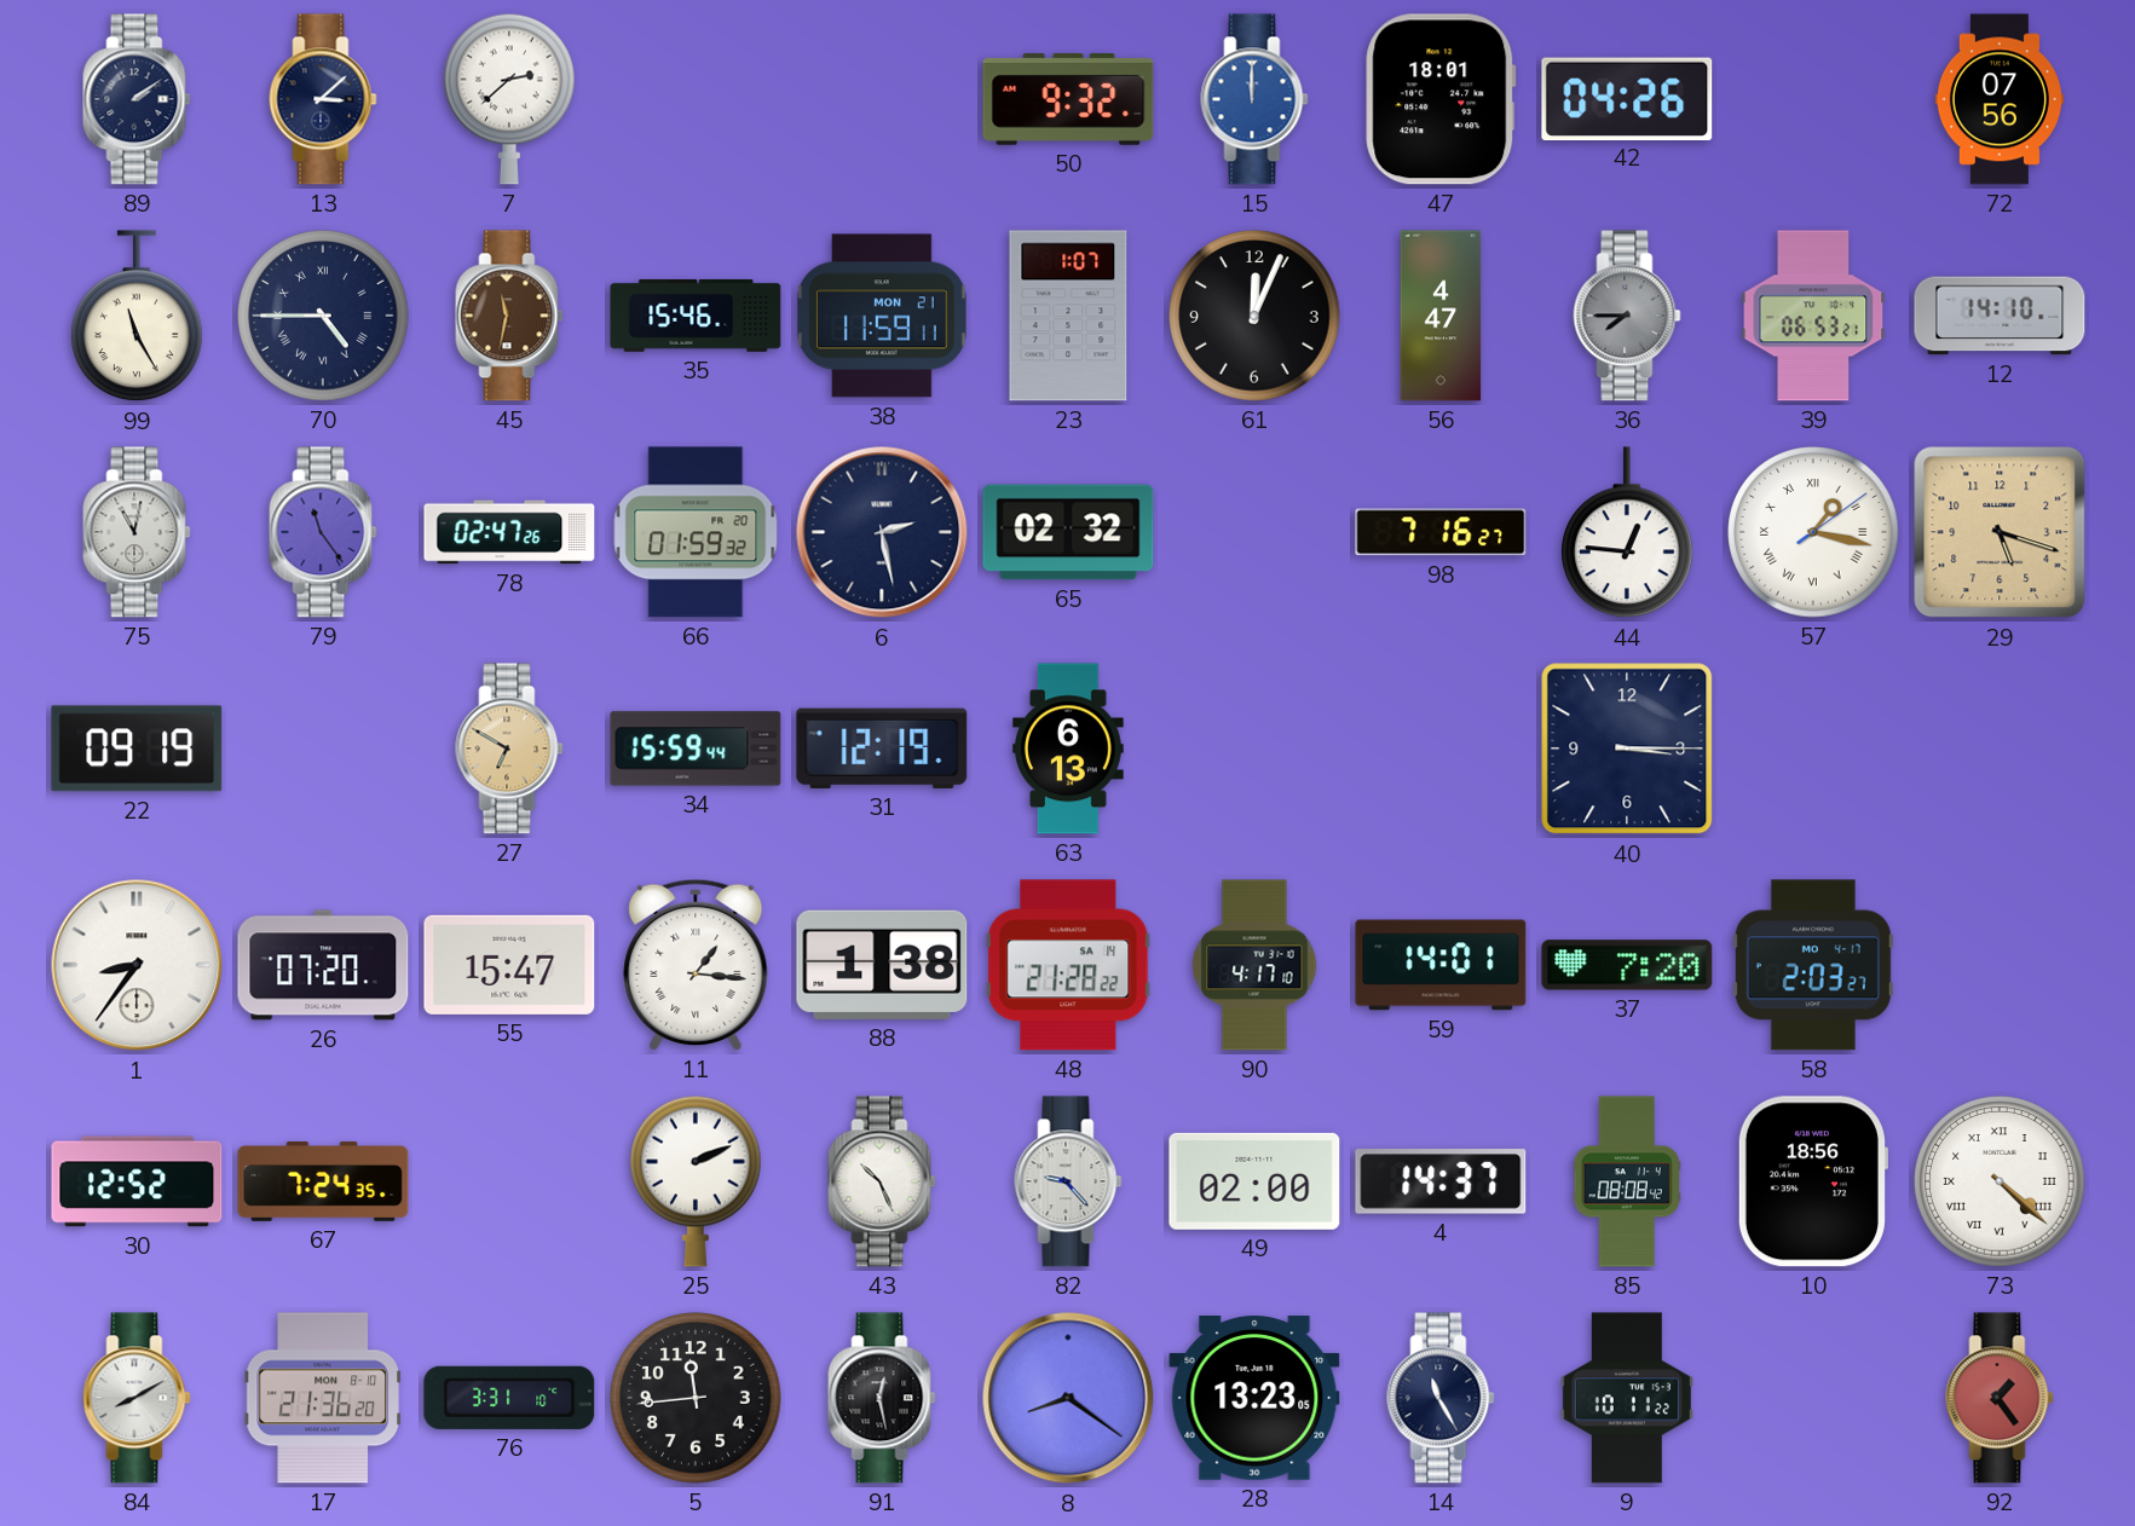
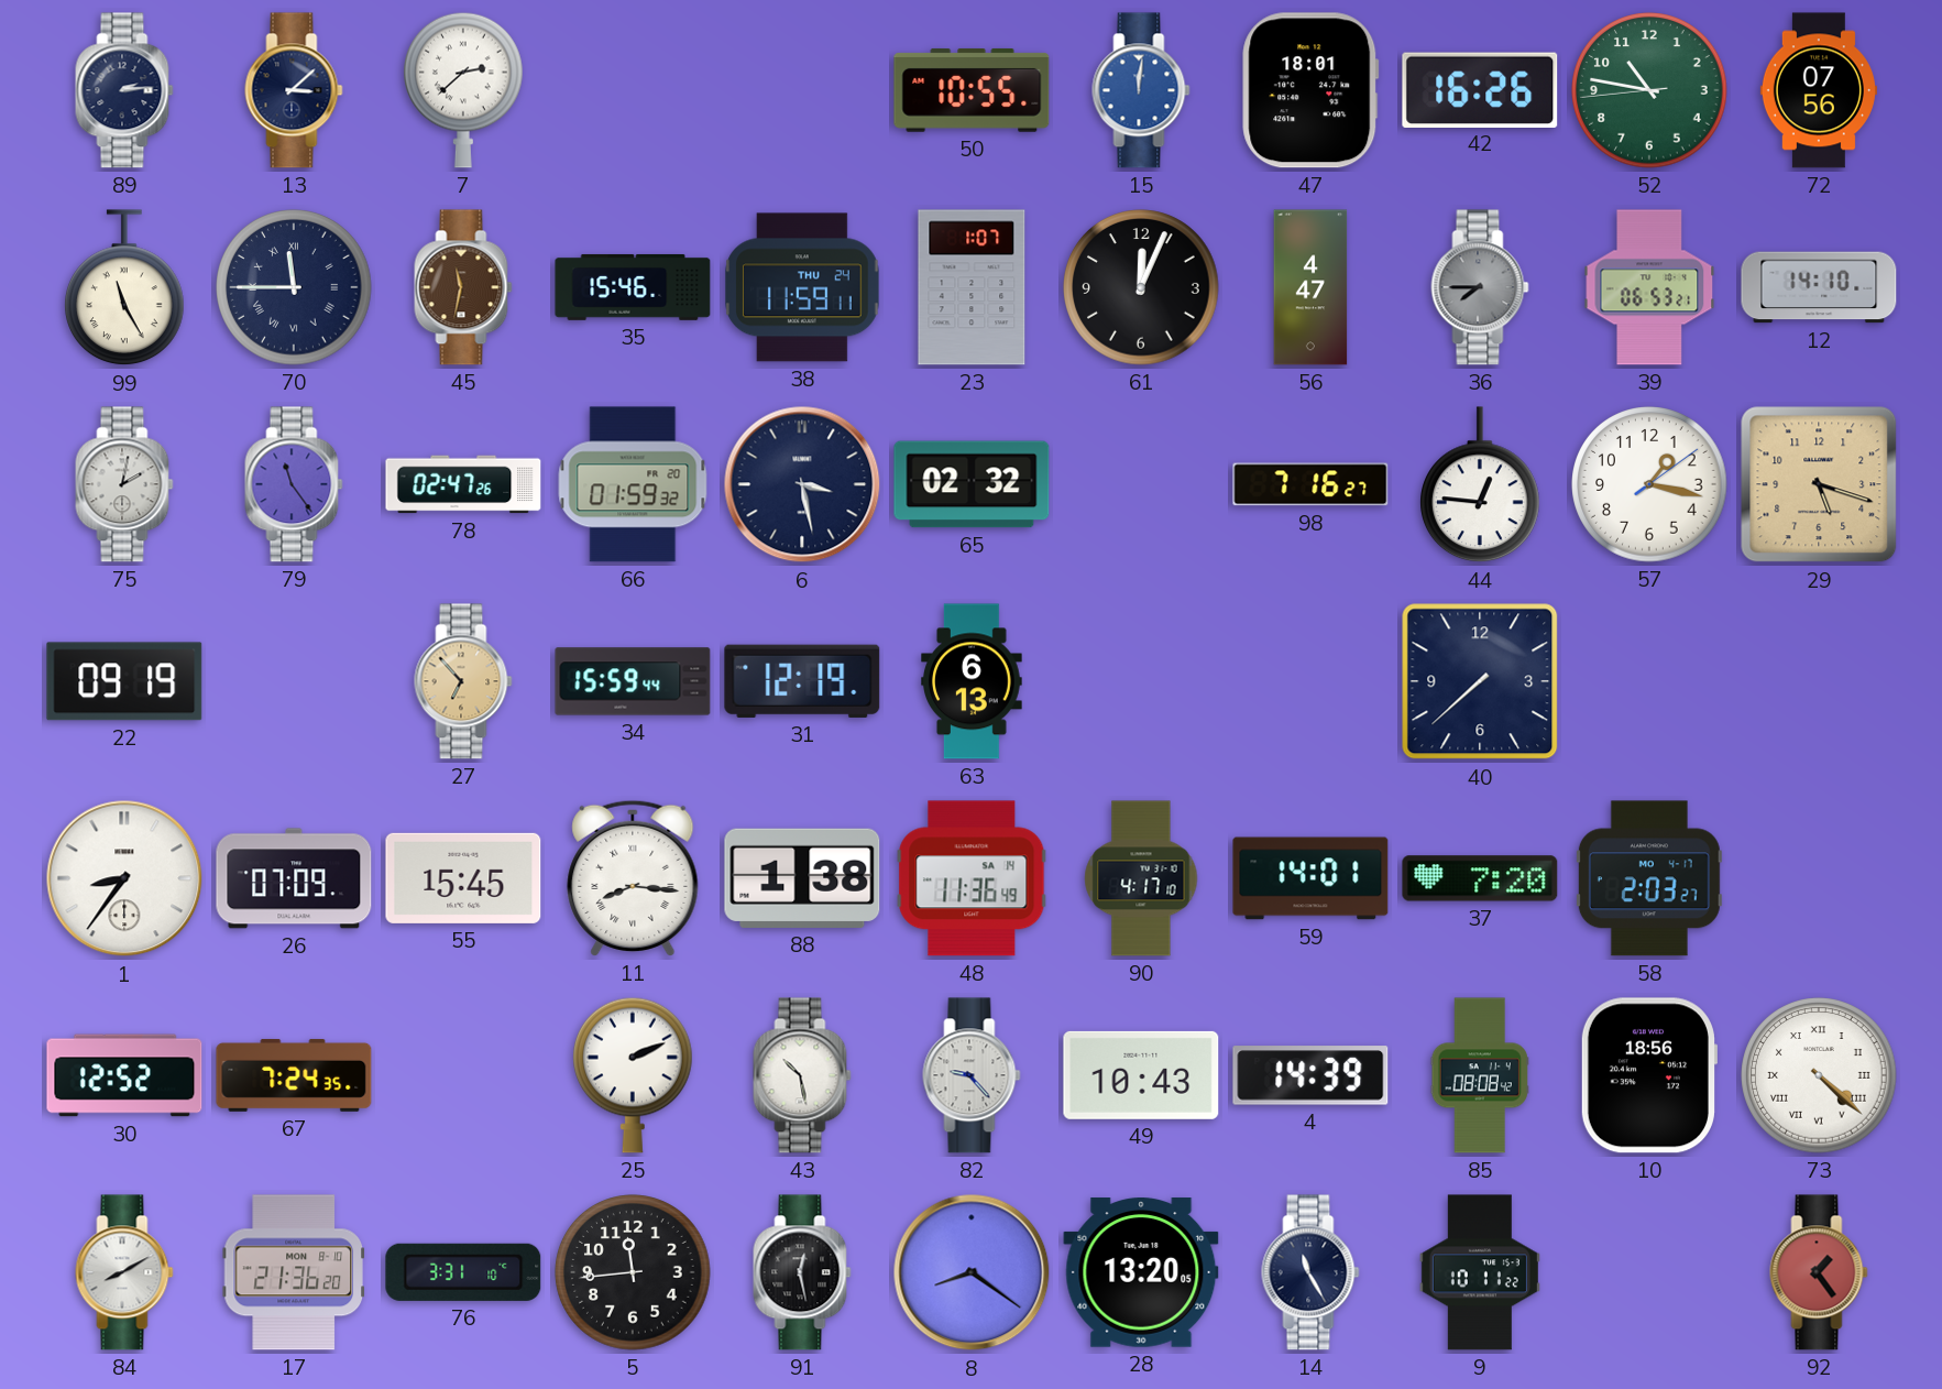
89: 2:09 -> 2:14 (124, 90)
50: 9:32 -> 10:55 (972, 90)
15: 12:00 -> 12:01 (1141, 90)
42: 04:26 -> 16:26 (1480, 89)
52: none -> 10:46 (1649, 90)
70: 4:45 -> 11:45 (294, 287)
38 date: MON 21 -> THU 24 (802, 287)
75: 11:02 -> 2:02 (124, 484)
6: 2:28 -> 3:28 (802, 484)
57 numerals: Roman -> Arabic (1649, 484)
27: 6:50 -> 6:53 (463, 681)
40: 3:15 -> 7:38 (1480, 681)
26: 07:20 -> 07:09 (294, 878)
55: 15:47 -> 15:45 (463, 878)
11: 1:16 -> 8:16 (633, 878)
48: 21:28 -> 11:36 (972, 878)
43: 10:26 -> 10:28 (802, 1075)
49: 02:00 -> 10:43 (1141, 1075)
4: 14:37 -> 14:39 (1310, 1075)
28: 13:23 -> 13:20 (1141, 1272)
